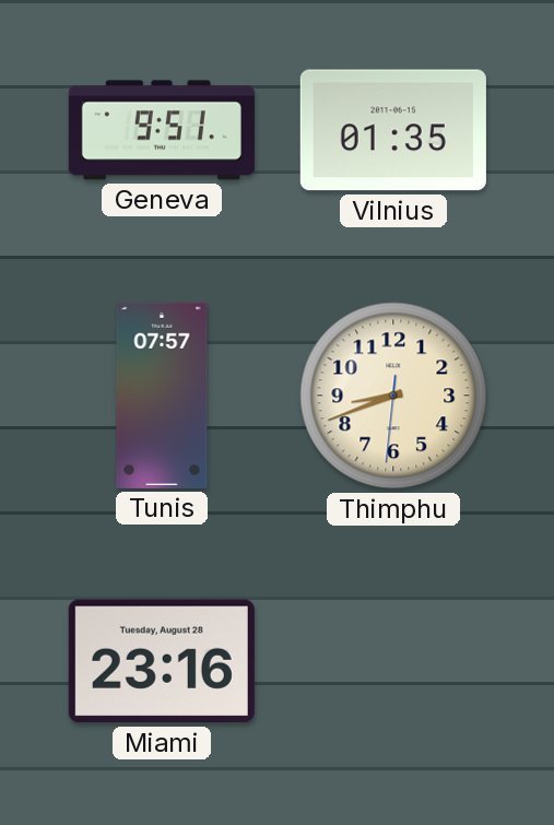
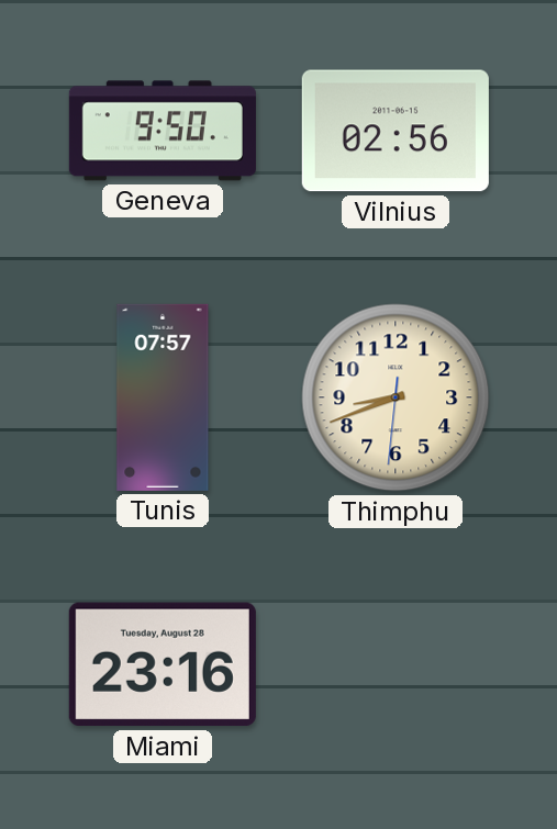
Geneva: 9:51 -> 9:50 (163, 131)
Vilnius: 01:35 -> 02:56 (396, 131)
